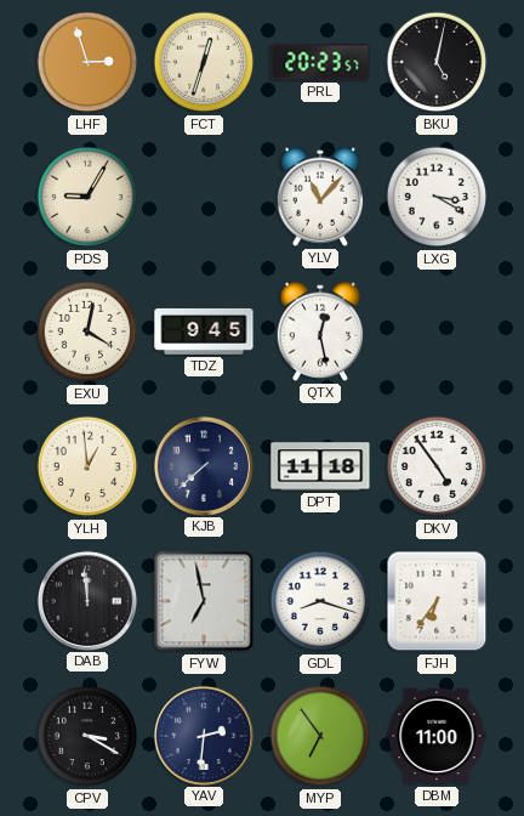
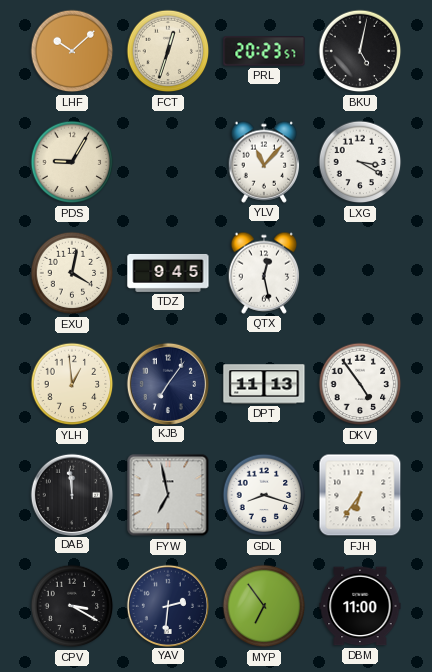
LHF: 2:57 -> 10:08 (72, 51)
KJB: 7:38 -> 7:06 (167, 383)
DPT: 11:18 -> 11:13 (264, 384)
